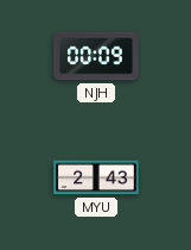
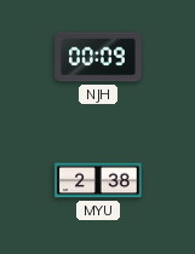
MYU: 2:43 -> 2:38 (98, 180)
